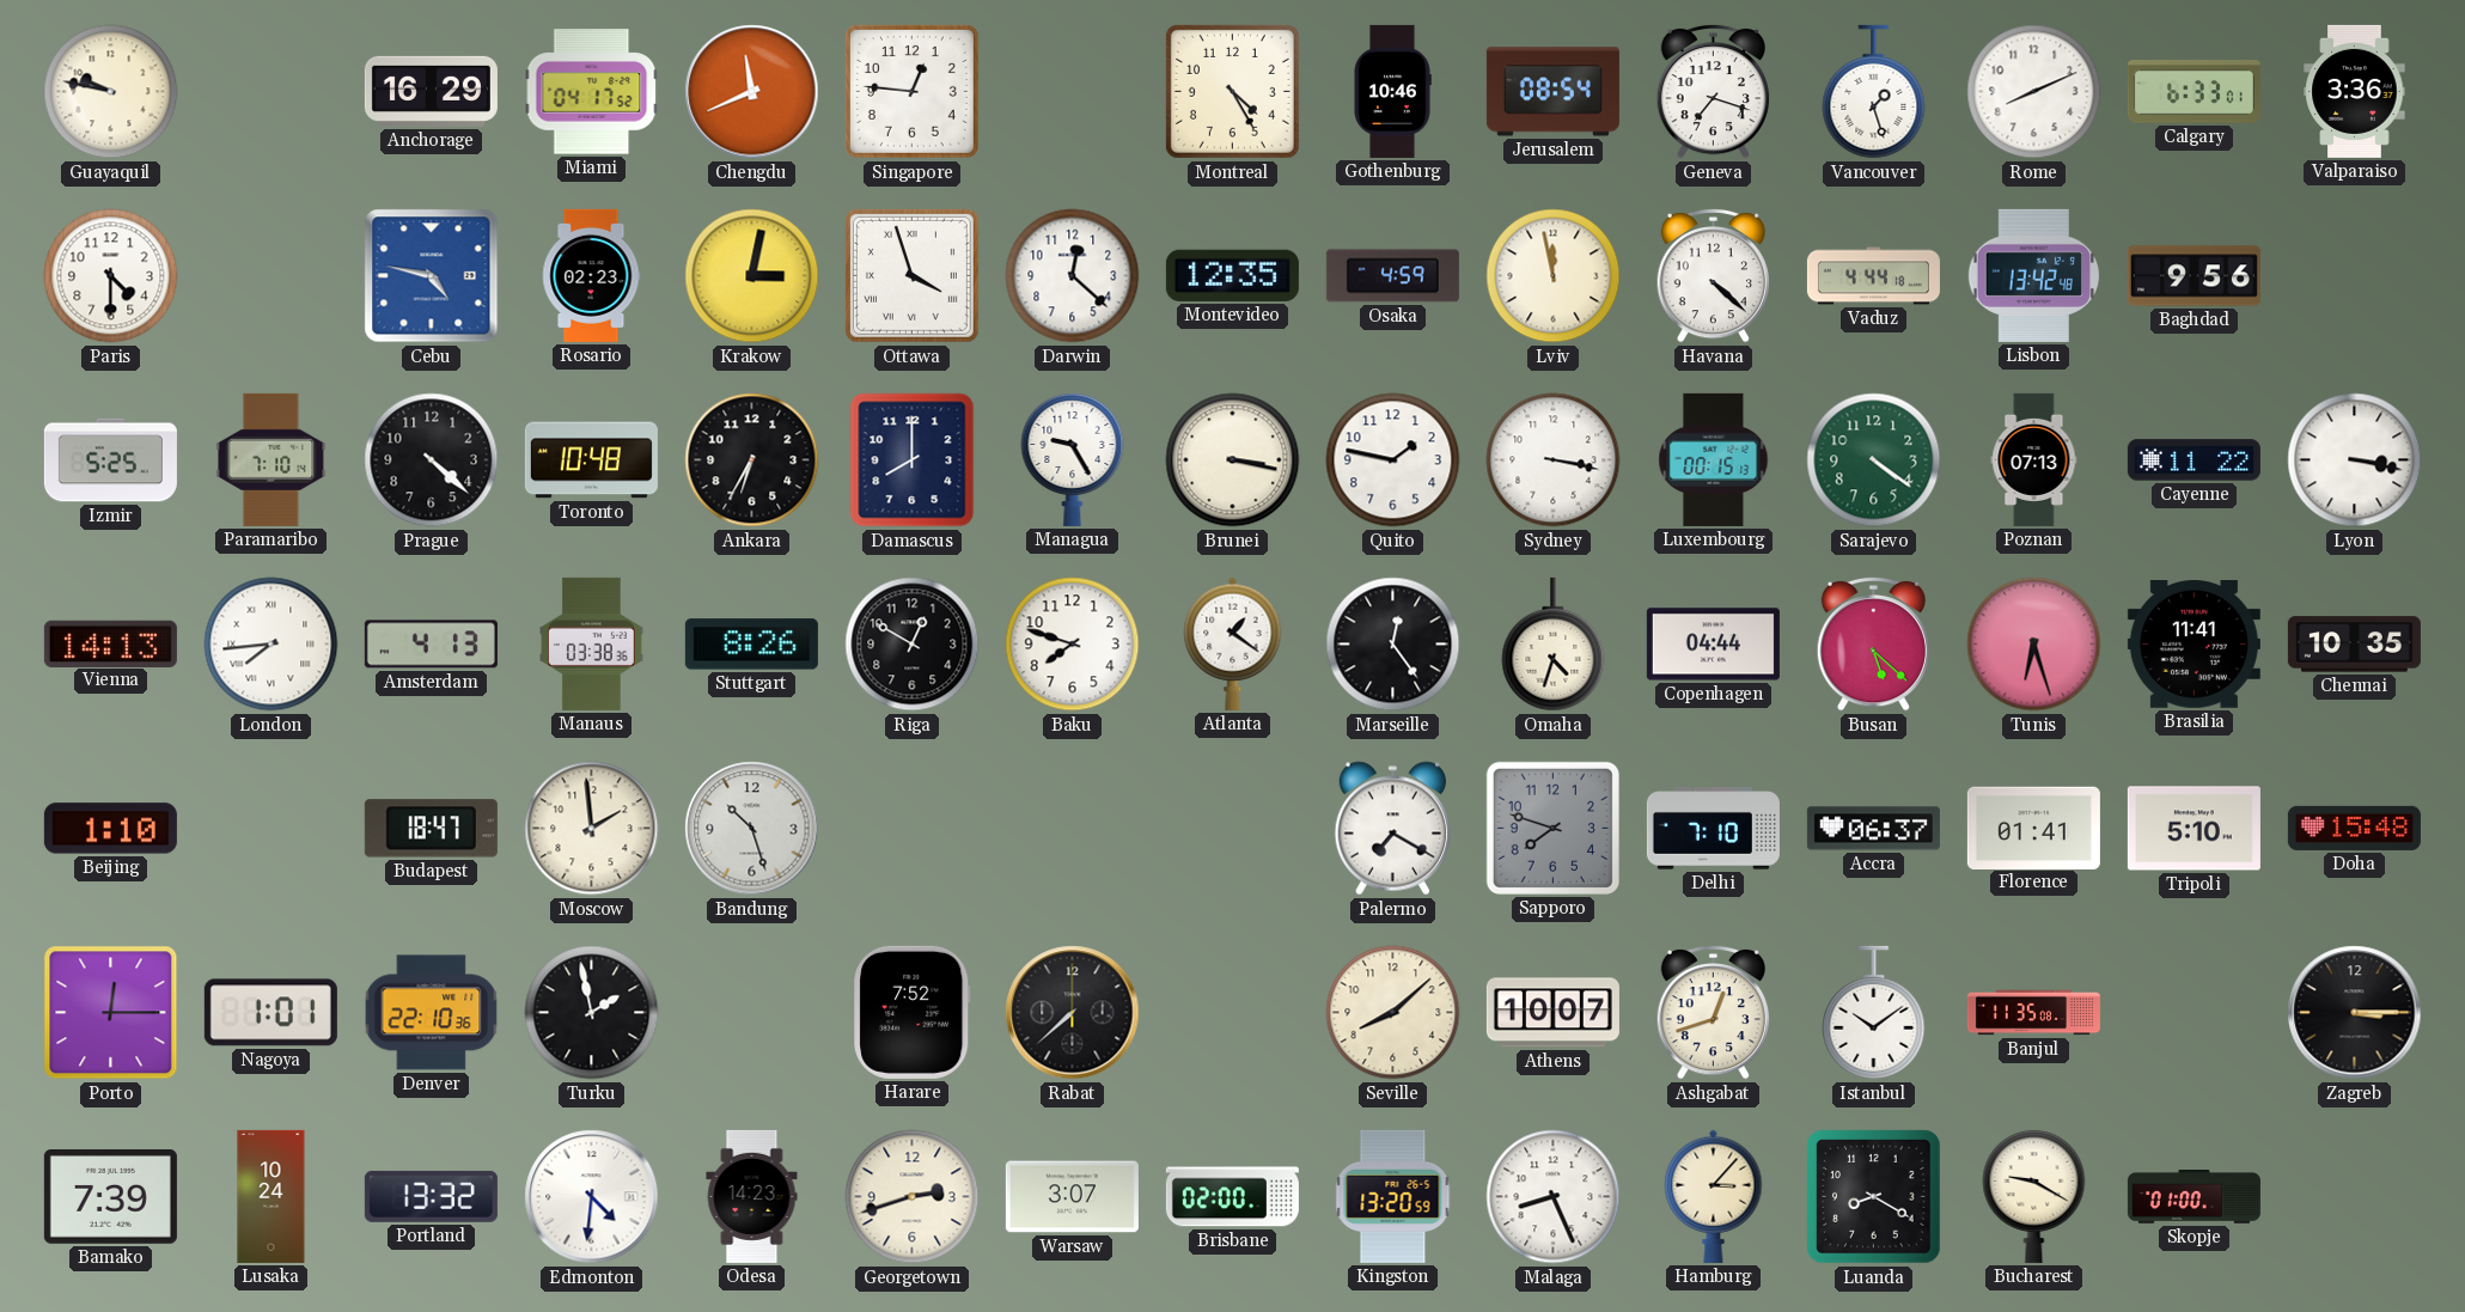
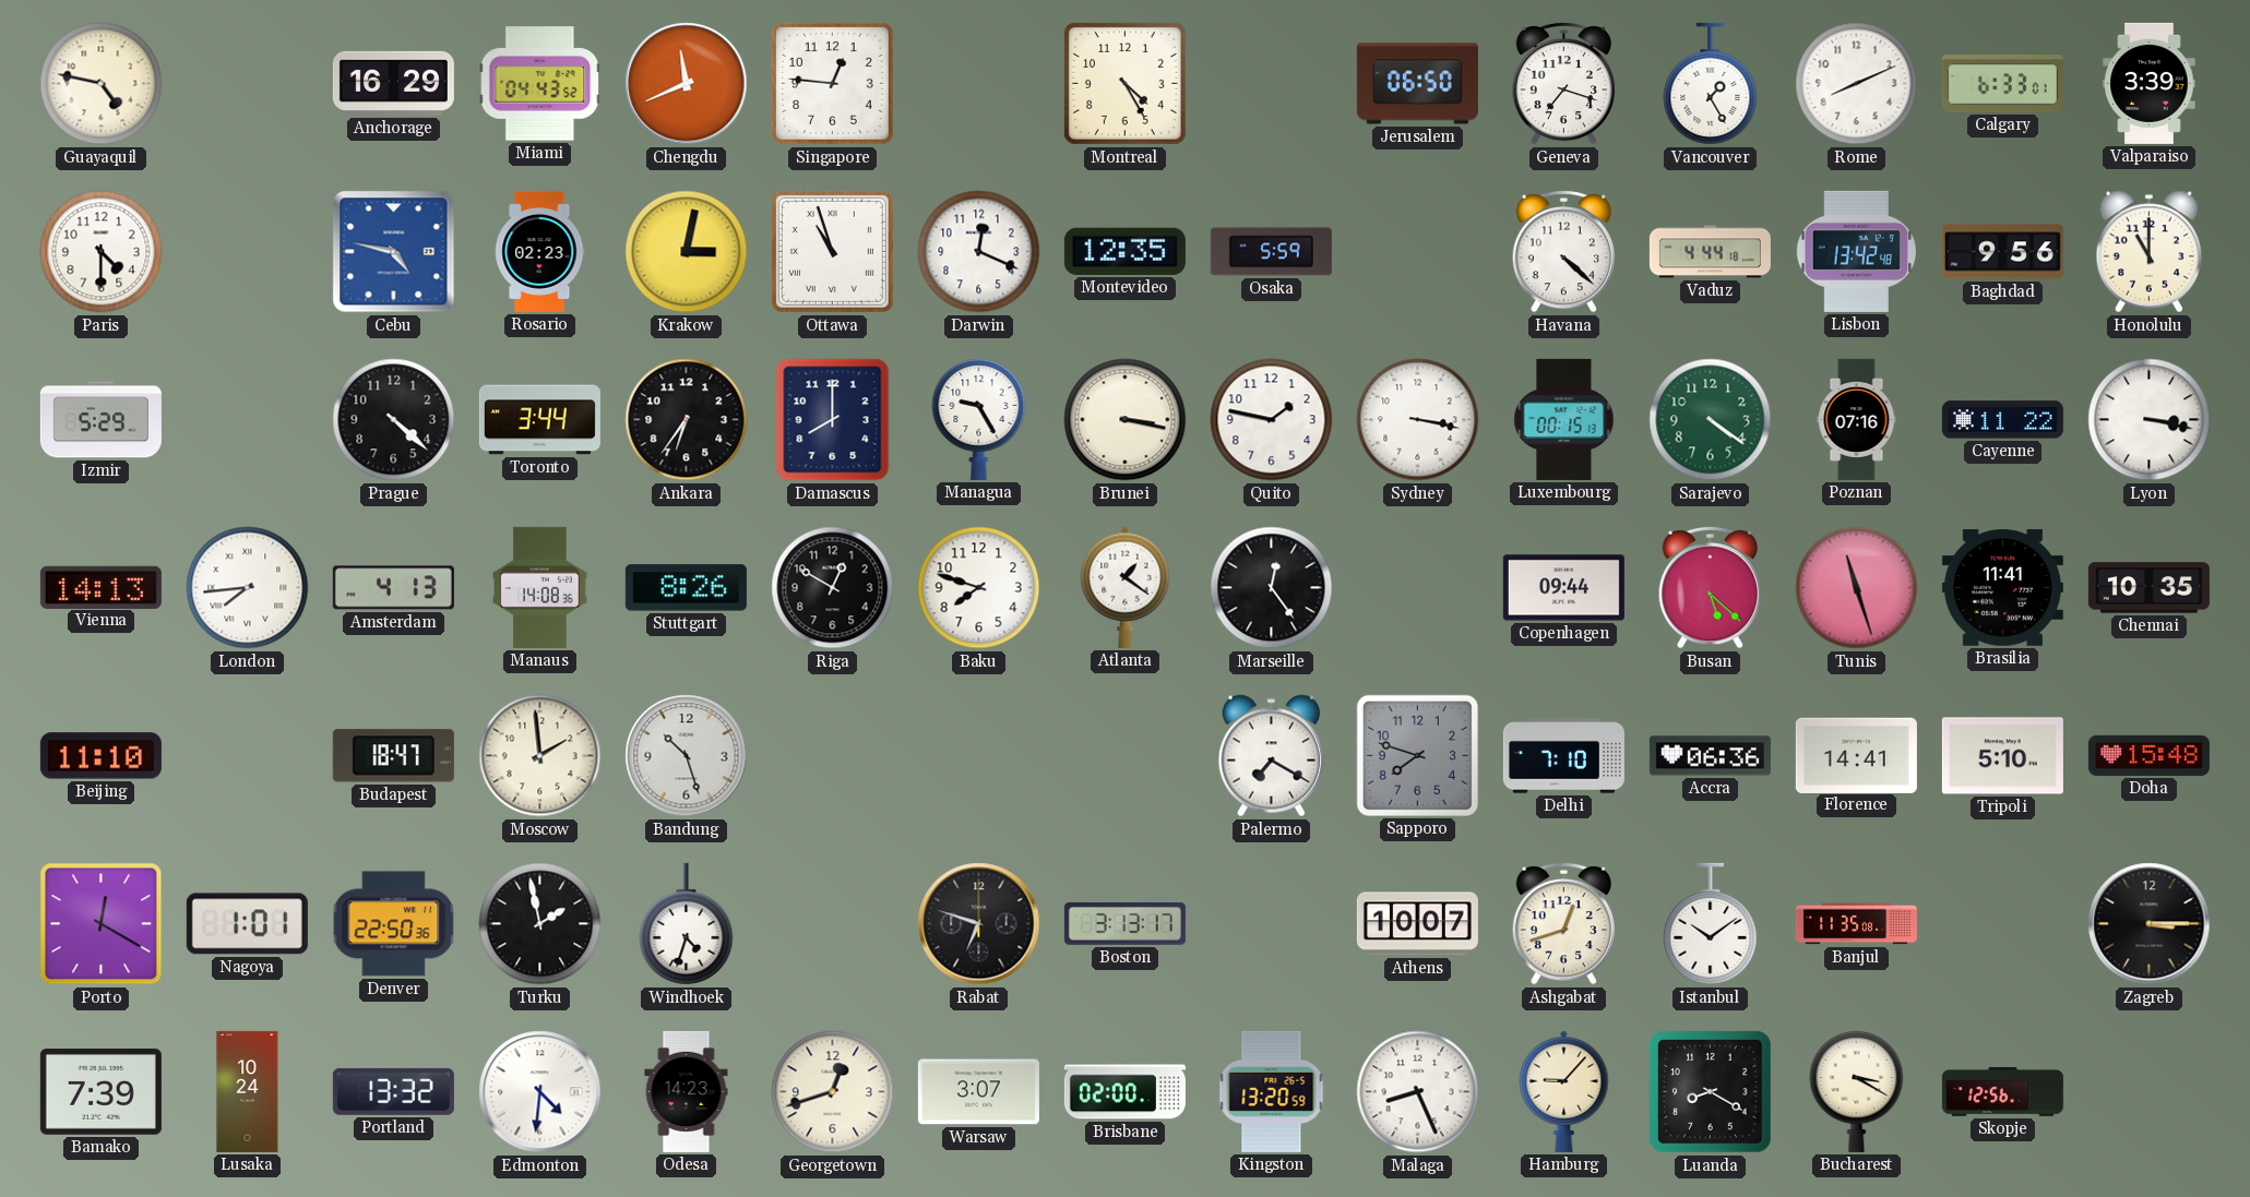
Guayaquil: 9:47 -> 4:47 (102, 84)
Miami: 04:17 -> 04:43 (540, 84)
Gothenburg: 10:46 -> none (1392, 91)
Jerusalem: 08:54 -> 06:50 (1417, 84)
Vancouver: 1:27 -> 1:25 (1711, 84)
Valparaiso: 3:36 -> 3:39 (2150, 83)
Ottawa: 3:57 -> 10:57 (832, 251)
Darwin: 12:22 -> 12:19 (979, 252)
Osaka: 4:59 -> 5:59 (1271, 252)
Lviv: 11:58 -> none (1554, 276)
Honolulu: none -> 11:00 (2148, 252)
Izmir: 5:25 -> 5:29 (100, 420)
Paramaribo: 7:10 -> none (271, 459)
Toronto: 10:48 -> 3:44 (539, 420)
Ankara: 6:35 -> 6:36 (687, 420)
Poznan: 07:13 -> 07:16 (1857, 419)
Manaus: 03:38 -> 14:08 (540, 587)
Omaha: 4:33 -> none (1554, 645)
Copenhagen: 04:44 -> 09:44 (1563, 588)
Tunis: 6:27 -> 11:27 (1857, 588)
Beijing: 1:10 -> 11:10 (100, 756)
Accra: 06:37 -> 06:36 (1710, 756)
Florence: 01:41 -> 14:41 (1856, 755)
Porto: 12:15 -> 12:20 (102, 924)
Denver: 22:10 -> 22:50 (394, 924)
Windhoek: none -> 4:33 (687, 924)
Harare: 7:52 -> none (913, 1012)
Rabat: 7:38 -> 6:48 (979, 924)
Boston: none -> 3:13 (1124, 924)
Seville: 8:08 -> none (1393, 1013)
Georgetown: 2:42 -> 12:42 (833, 1092)
Hamburg: 3:07 -> 9:07 (1564, 1091)
Bucharest: 9:20 -> 3:20 (1857, 1091)
Skopje: 01:00 -> 12:56 (2002, 1092)
